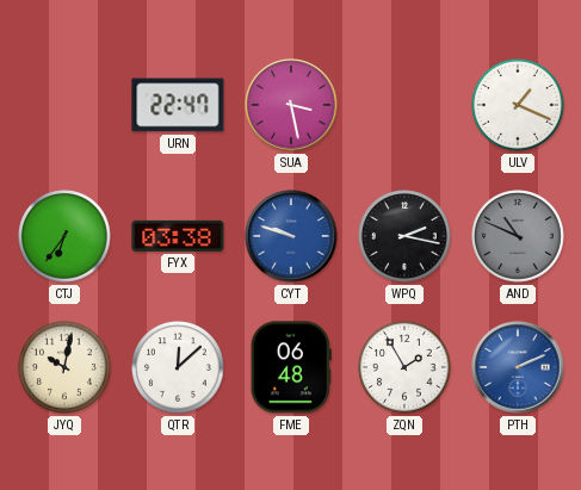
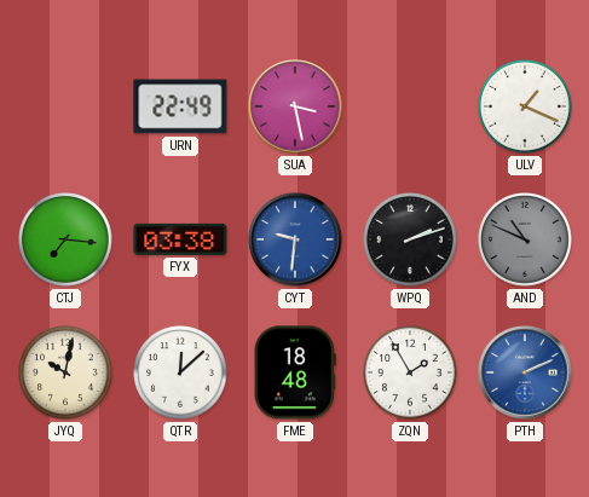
URN: 22:47 -> 22:49 (180, 106)
CTJ: 6:36 -> 7:16 (65, 239)
CYT: 9:48 -> 9:31 (295, 239)
WPQ: 2:17 -> 2:12 (410, 239)
FME: 06:48 -> 18:48 (295, 372)
